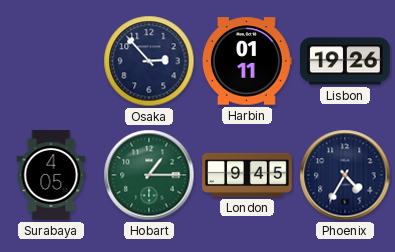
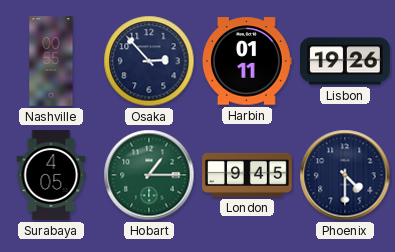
Nashville: none -> 00:55 (51, 61)
Phoenix: 4:35 -> 4:30 (345, 175)
